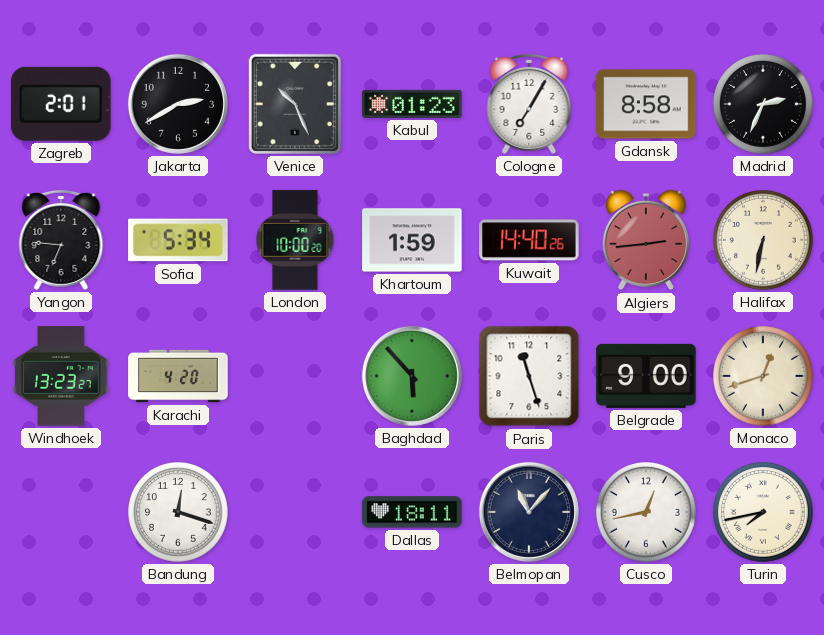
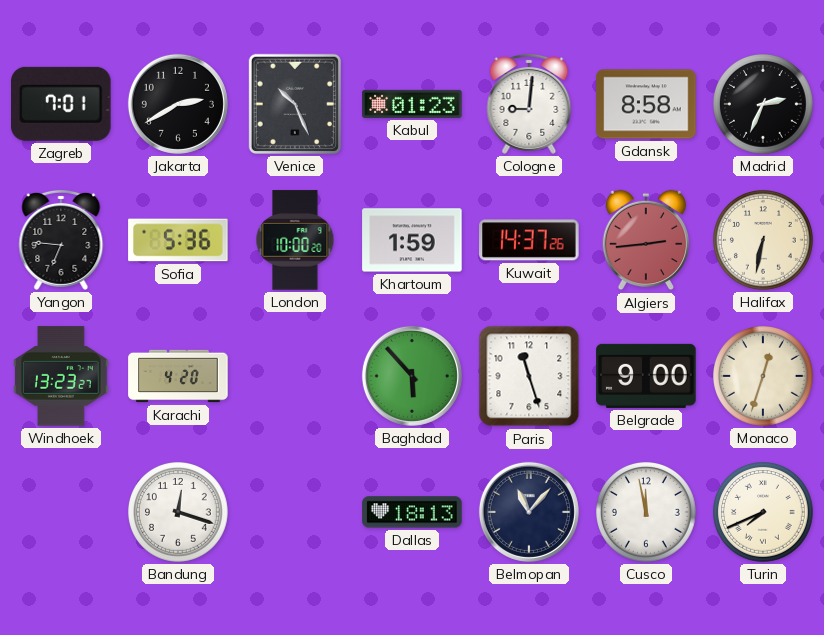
Zagreb: 2:01 -> 7:01 (62, 104)
Cologne: 7:05 -> 9:01 (529, 104)
Sofia: 5:34 -> 5:36 (178, 240)
Kuwait: 14:40 -> 14:37 (529, 240)
Monaco: 12:42 -> 12:33 (764, 377)
Dallas: 18:11 -> 18:13 (412, 512)
Cusco: 12:43 -> 11:58 (647, 513)
Turin: 7:43 -> 7:41 (764, 513)
